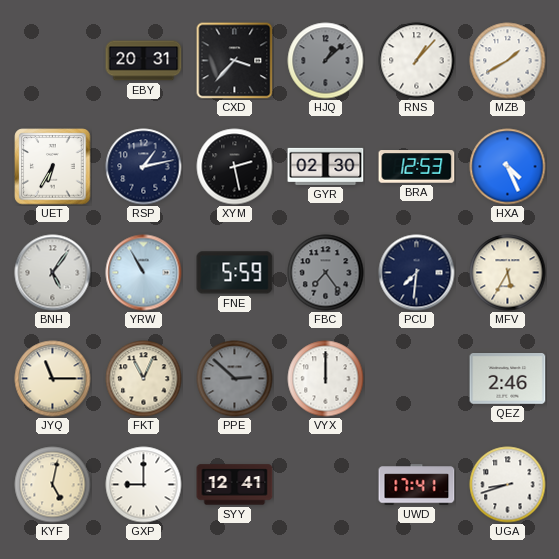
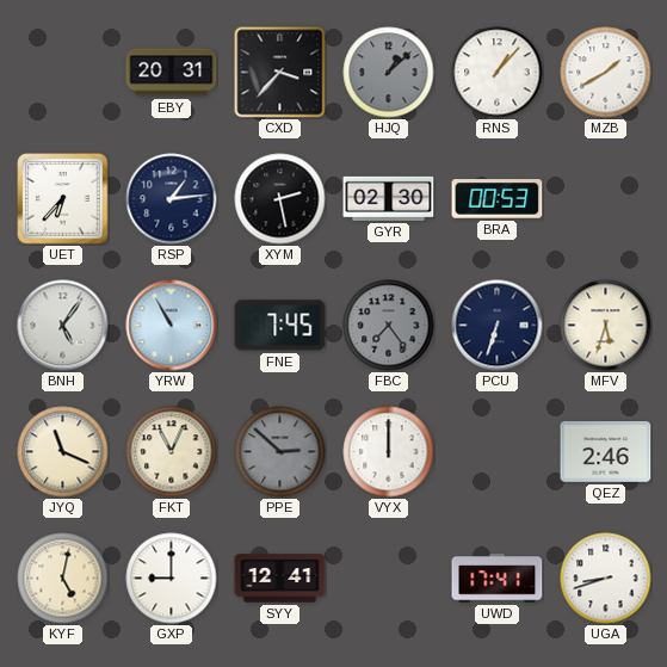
UET: 6:35 -> 6:37 (63, 199)
RSP: 1:13 -> 1:14 (172, 199)
BRA: 12:53 -> 00:53 (498, 199)
HXA: 4:26 -> none (508, 167)
FNE: 5:59 -> 7:45 (280, 326)
PCU: 7:31 -> 6:33 (498, 326)
MFV: 5:35 -> 5:33 (606, 326)
JYQ: 11:15 -> 11:19 (63, 452)
